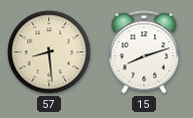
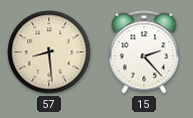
15: 8:12 -> 2:23 (144, 52)
